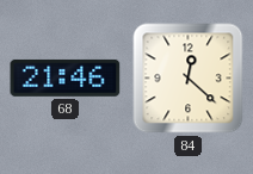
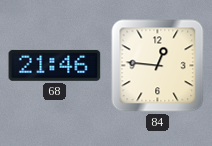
84: 12:22 -> 12:46 (158, 66)
